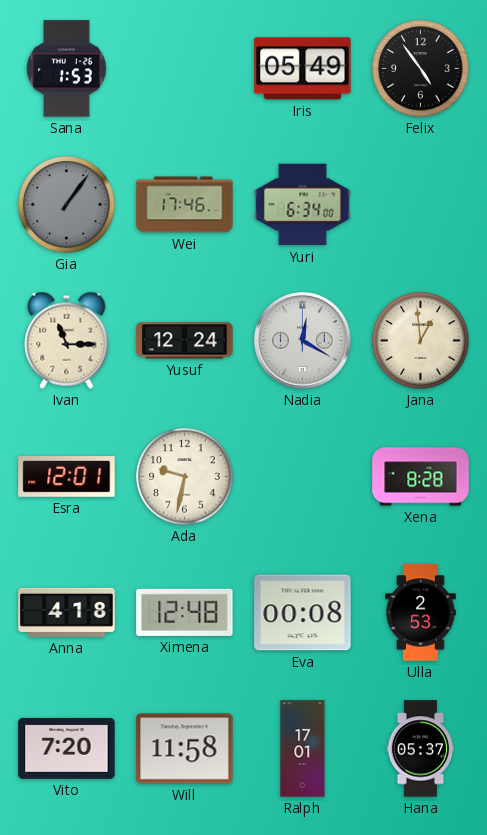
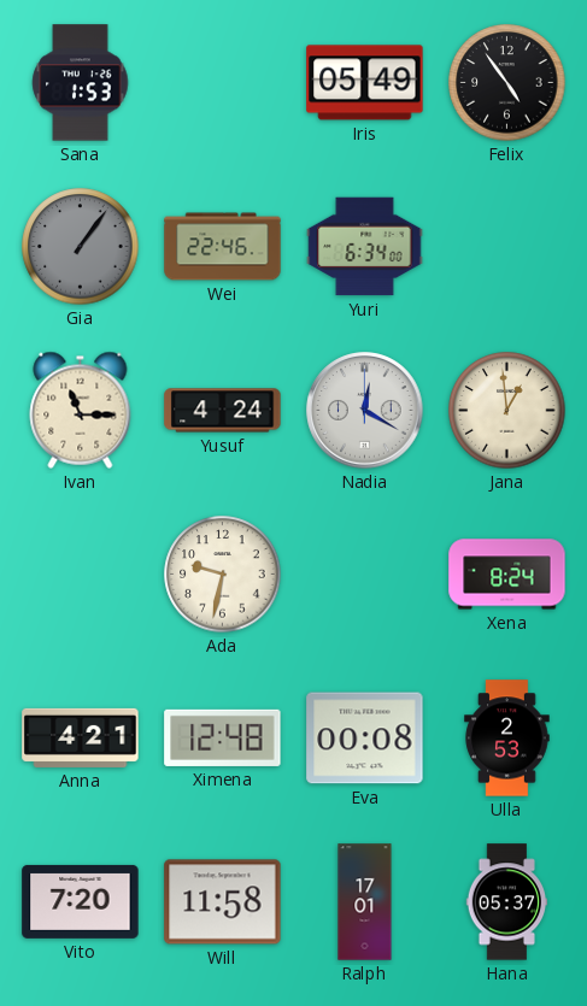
Wei: 17:46 -> 22:46 (223, 247)
Yusuf: 12:24 -> 4:24 (223, 411)
Esra: 12:01 -> none (67, 477)
Xena: 8:28 -> 8:24 (507, 575)
Anna: 4:18 -> 4:21 (81, 737)
